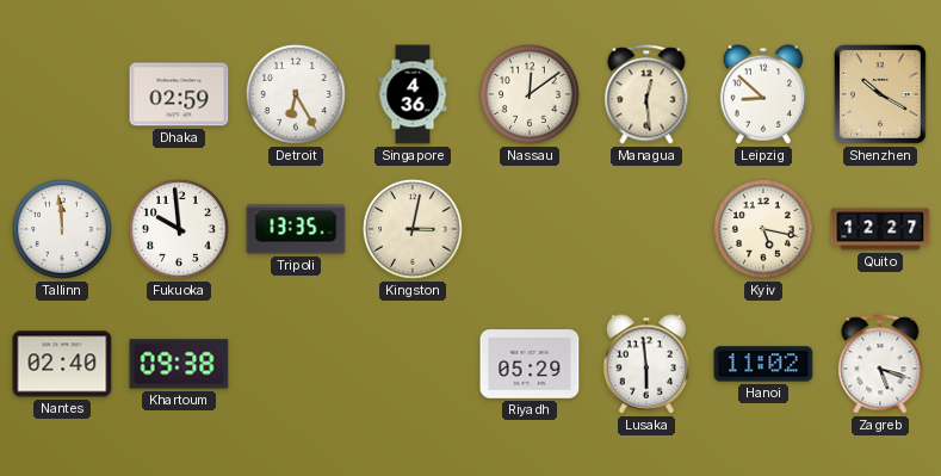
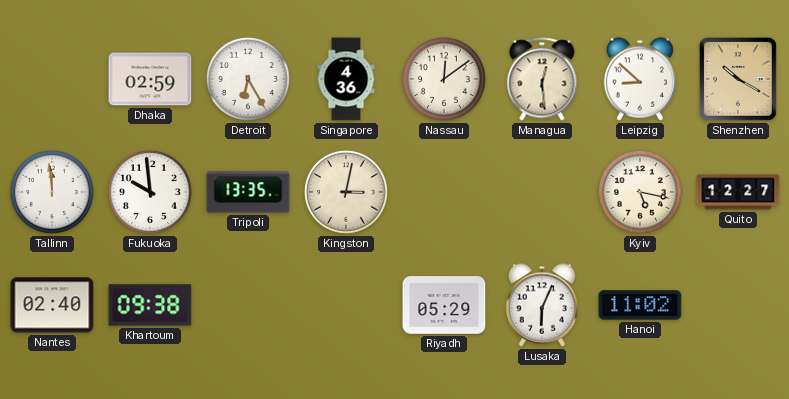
Lusaka: 5:59 -> 6:04 (541, 305)
Zagreb: 5:18 -> none (880, 364)
